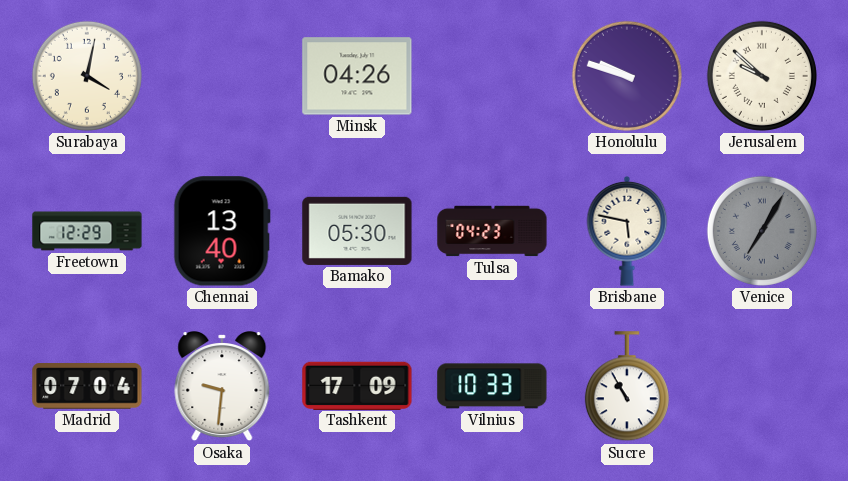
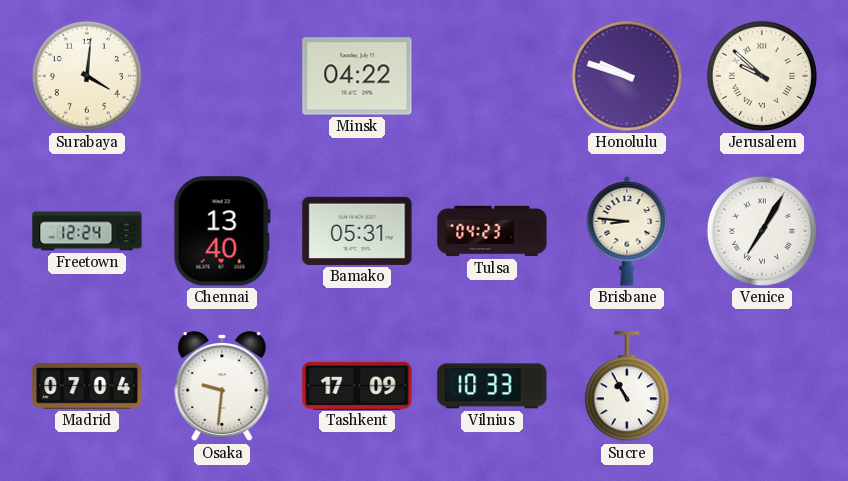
Surabaya: 4:02 -> 4:01 (87, 76)
Minsk: 04:26 -> 04:22 (357, 76)
Freetown: 12:29 -> 12:24 (87, 231)
Bamako: 05:30 -> 05:31 (357, 231)
Brisbane: 5:47 -> 8:46 (627, 231)
Venice dial: grey -> white (762, 231)
